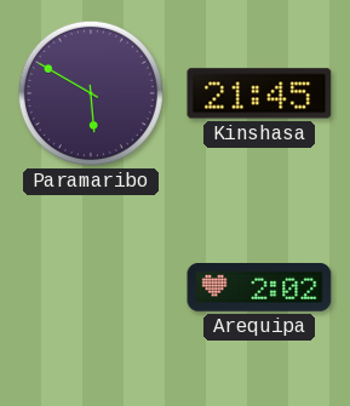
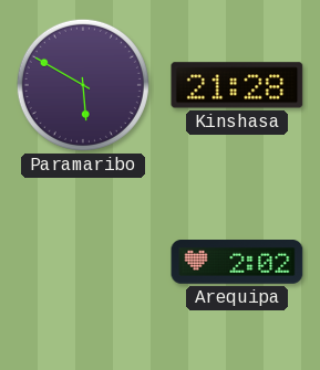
Kinshasa: 21:45 -> 21:28 (237, 85)
